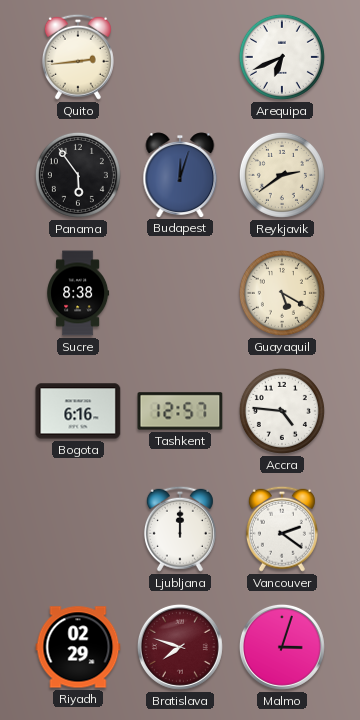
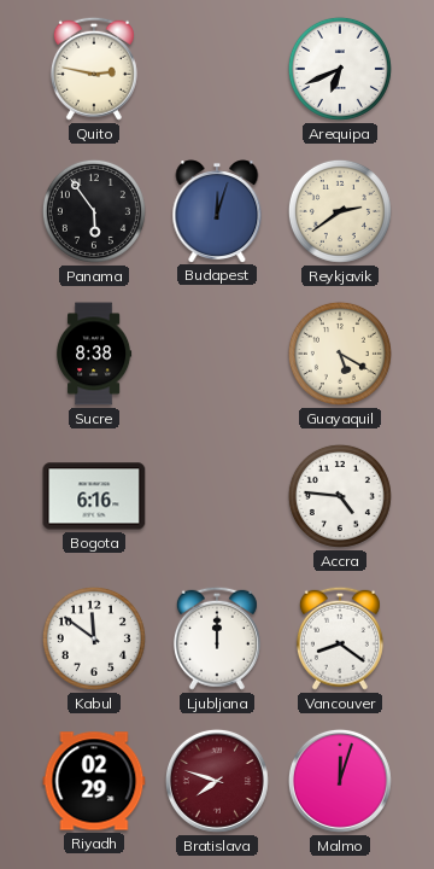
Quito: 2:44 -> 2:47 (94, 69)
Tashkent: 12:57 -> none (180, 411)
Kabul: none -> 11:51 (94, 638)
Vancouver: 2:21 -> 8:21 (340, 638)
Malmo: 3:03 -> 12:03 (340, 781)
